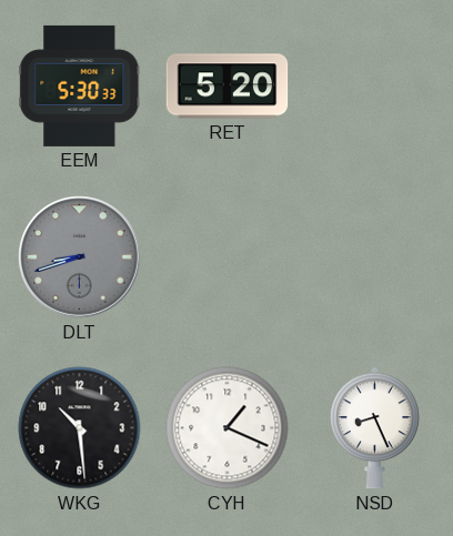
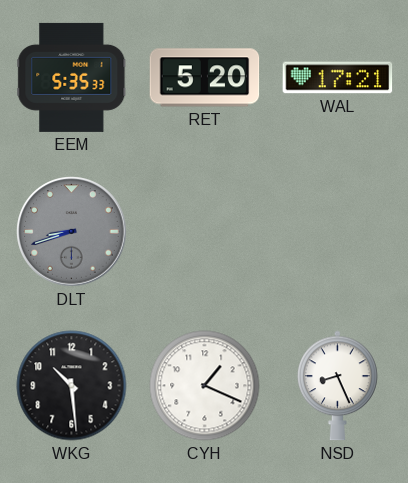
EEM: 5:30 -> 5:35 (72, 77)
WAL: none -> 17:21 (338, 78)
